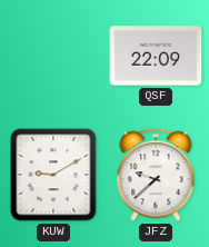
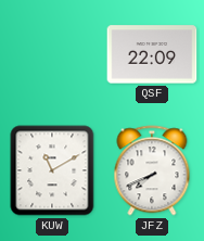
KUW: 9:10 -> 11:10 (52, 170)
JFZ: 9:38 -> 7:41 (152, 170)
